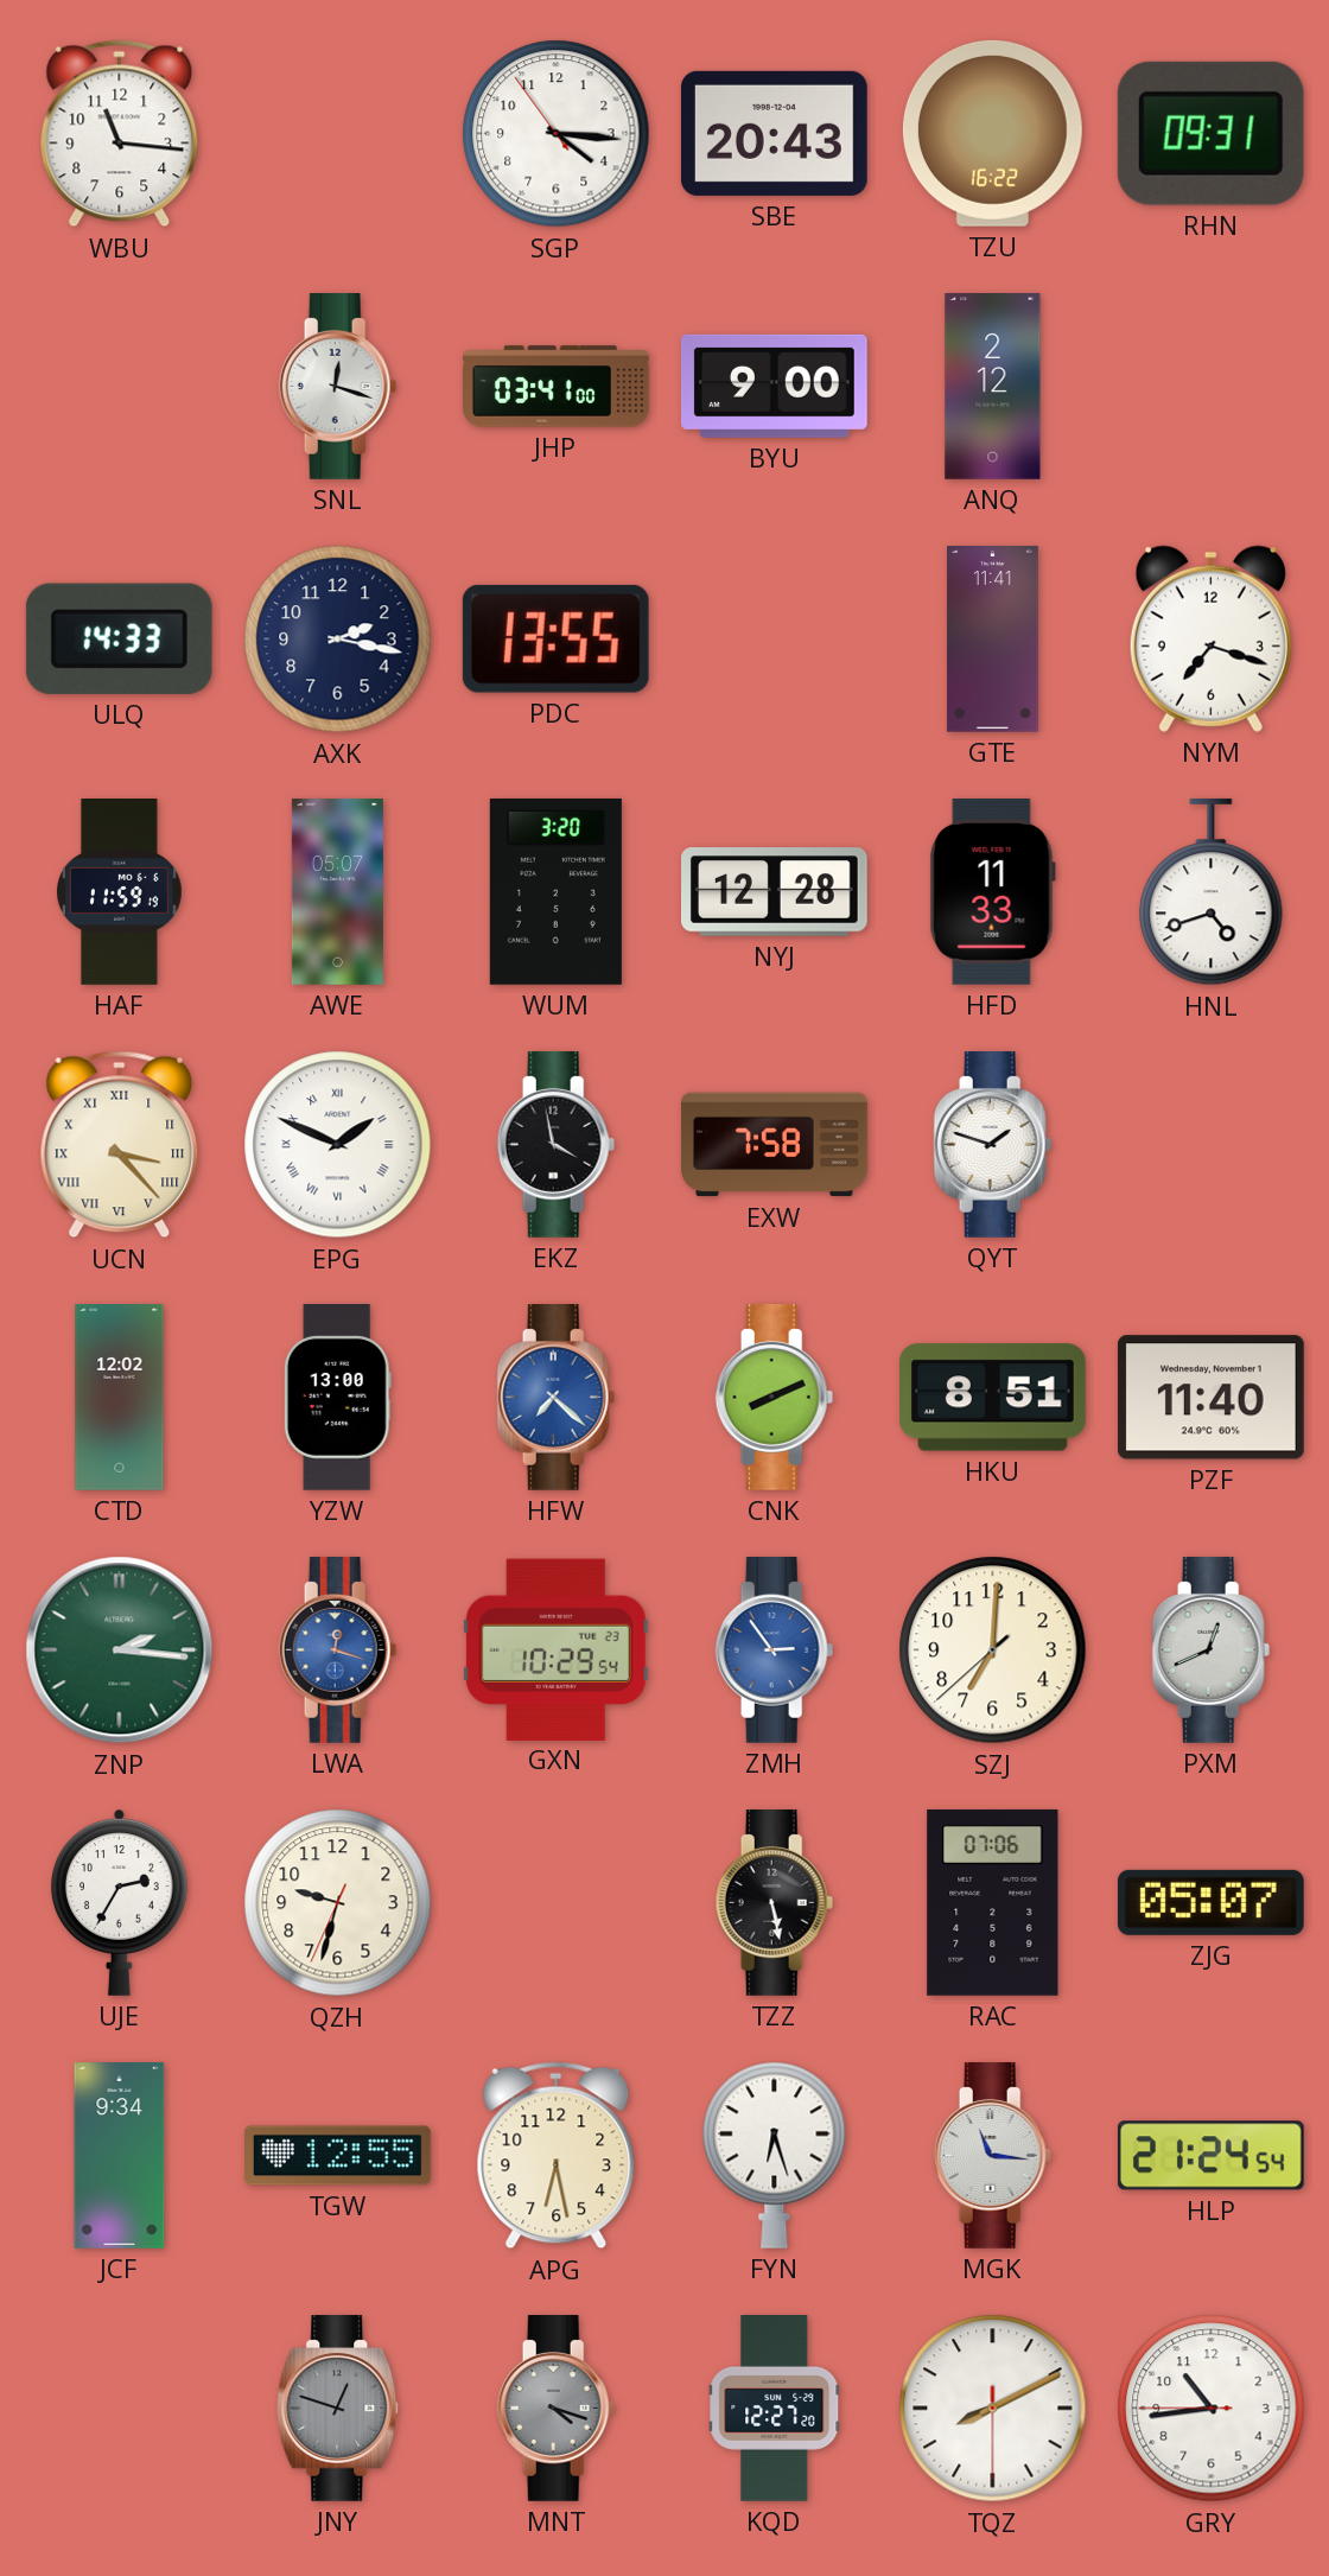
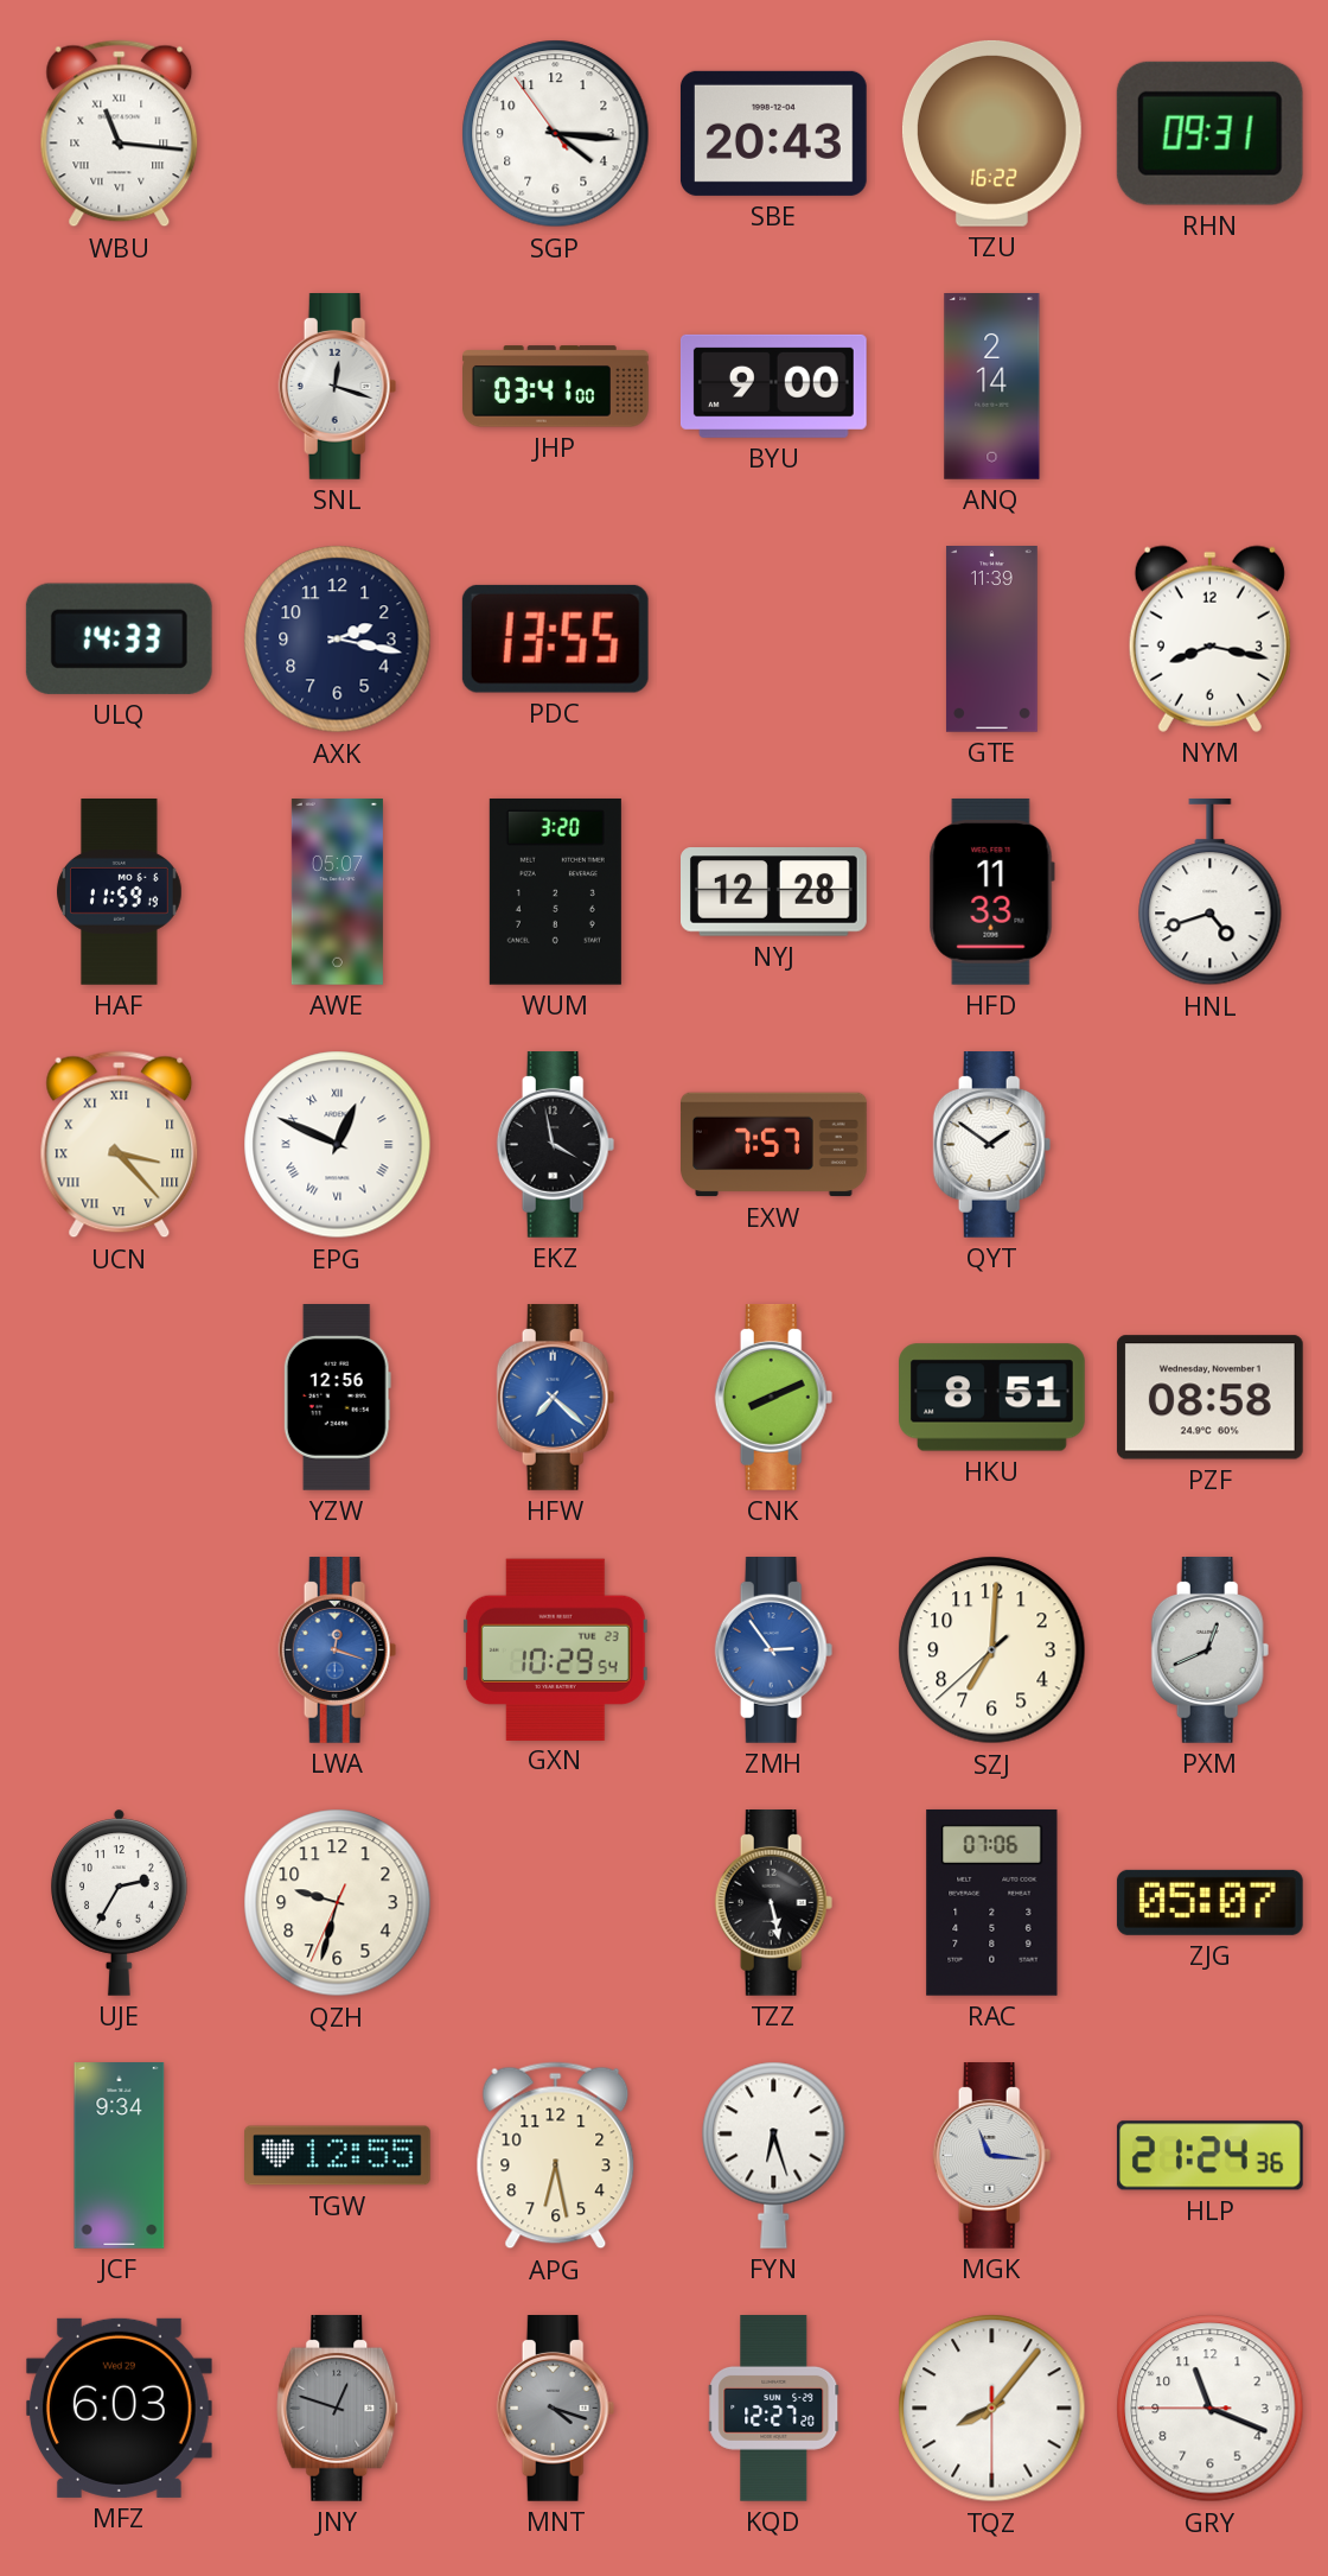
WBU numerals: Arabic -> Roman (120, 134)
ANQ: 2:12 -> 2:14 (992, 387)
GTE: 11:41 -> 11:39 (991, 640)
NYM: 7:18 -> 8:17 (1209, 638)
EPG: 1:49 -> 12:49 (338, 1145)
EXW: 7:58 -> 7:57 (774, 1145)
QYT: 1:48 -> 1:51 (992, 1145)
CTD: 12:02 -> none (120, 1398)
YZW: 13:00 -> 12:56 (337, 1398)
PZF: 11:40 -> 08:58 (1209, 1398)
ZNP: 2:16 -> none (120, 1650)
HLP: 21:24:54 -> 21:24:36 (1209, 2156)
MFZ: none -> 6:03 (119, 2408)
TQZ: 8:10 -> 8:06 (992, 2409)
GRY: 10:43 -> 11:18 (1211, 2409)
